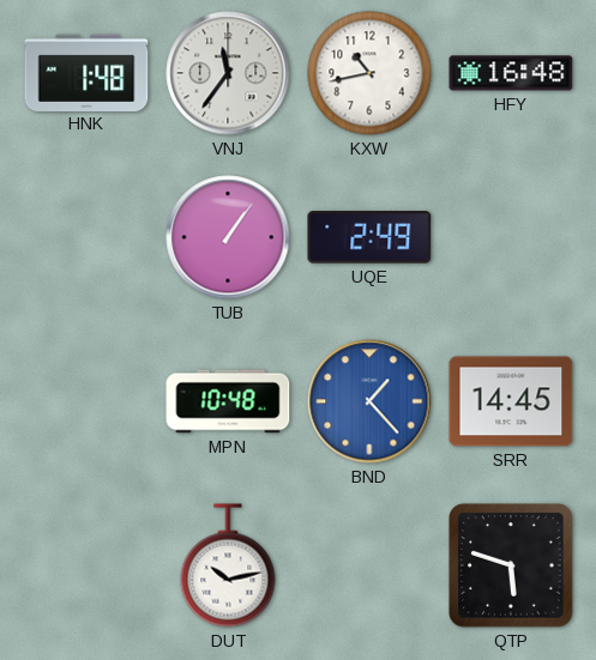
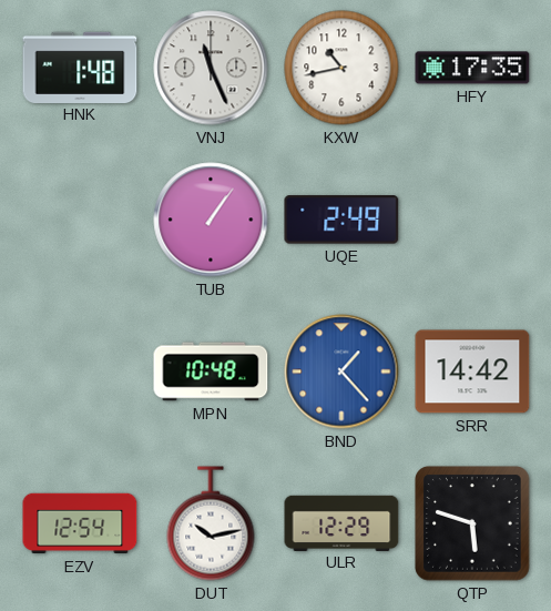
VNJ: 11:36 -> 11:26 (211, 68)
HFY: 16:48 -> 17:35 (472, 68)
SRR: 14:45 -> 14:42 (472, 371)
EZV: none -> 12:54 (80, 523)
ULR: none -> 12:29 (341, 522)
